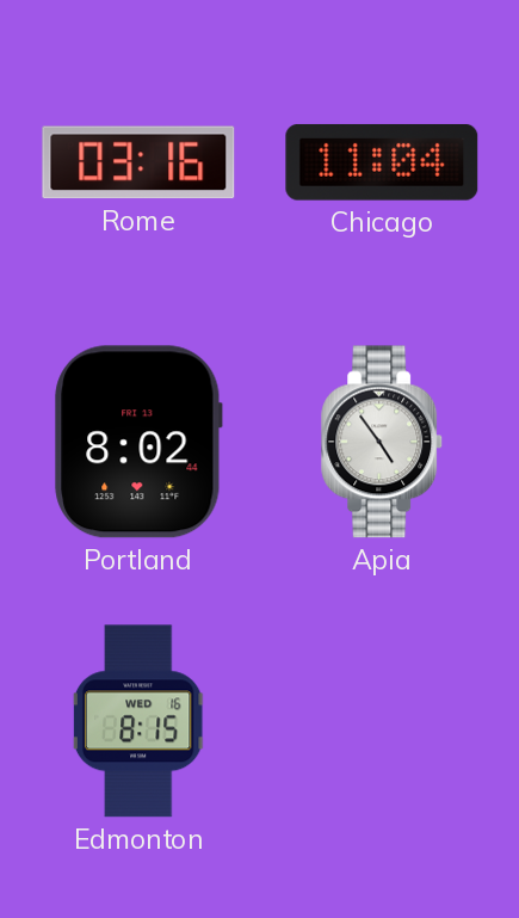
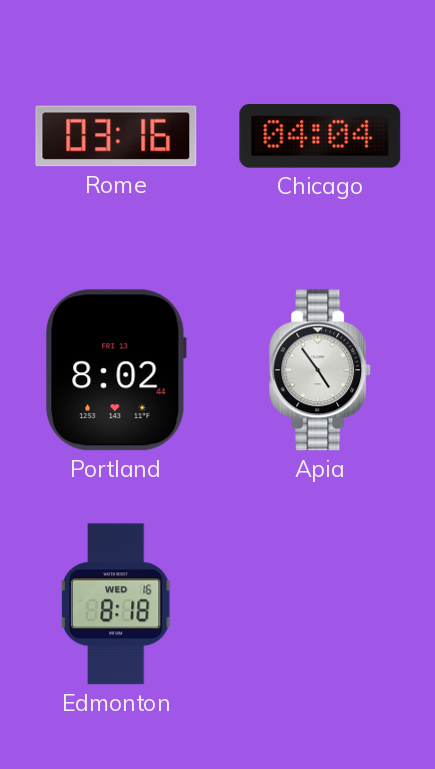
Chicago: 11:04 -> 04:04 (320, 136)
Edmonton: 8:15 -> 8:18 (116, 604)
